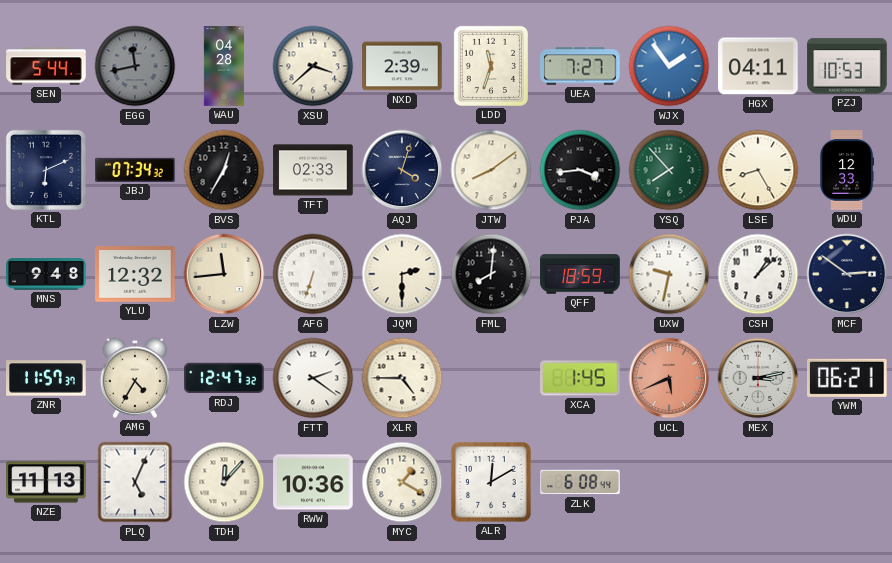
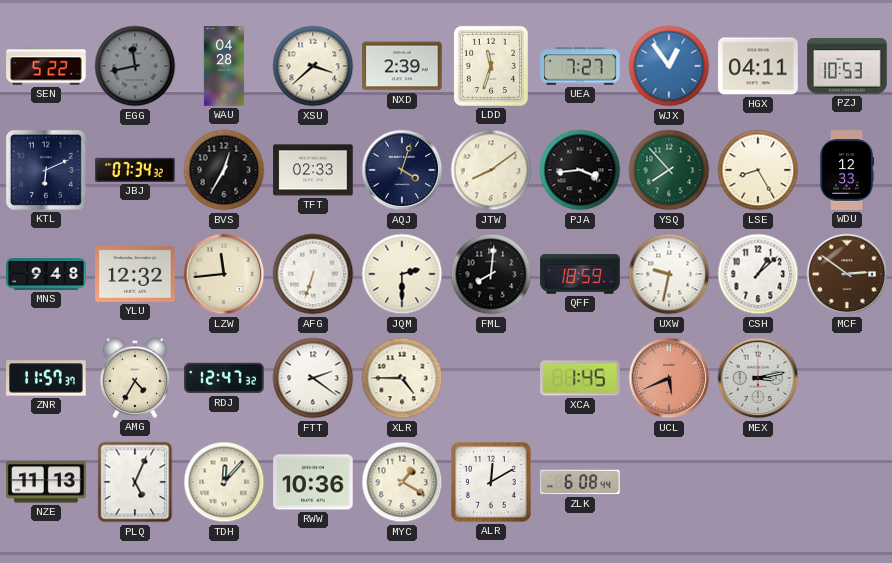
SEN: 5:44 -> 5:22 (46, 66)
WJX: 1:54 -> 12:54 (669, 66)
MCF dial: navy -> brown (847, 274)
YWM: 06:21 -> none (848, 378)
